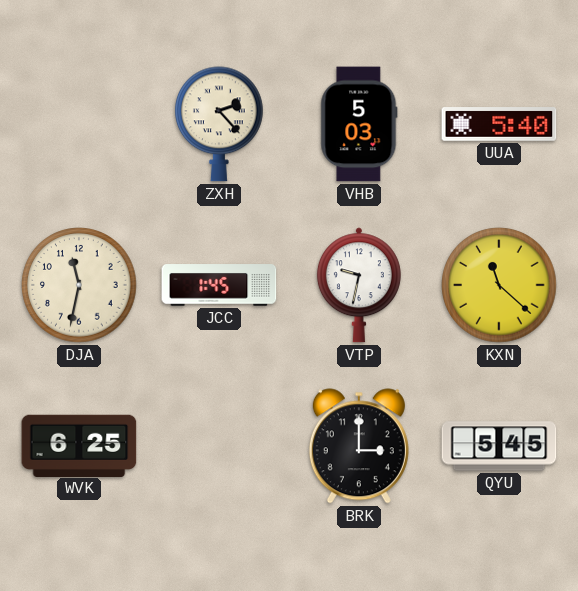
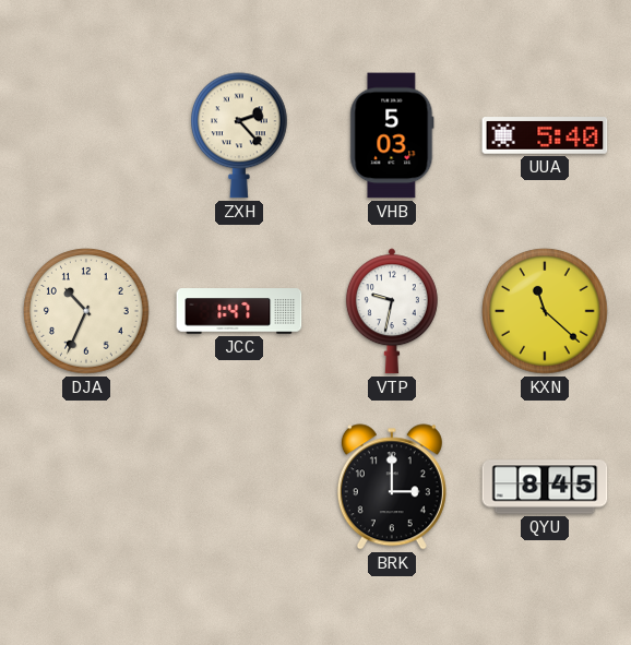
DJA: 11:32 -> 10:34 (86, 311)
JCC: 1:45 -> 1:47 (239, 311)
WVK: 6:25 -> none (79, 445)
QYU: 5:45 -> 8:45 (545, 487)
